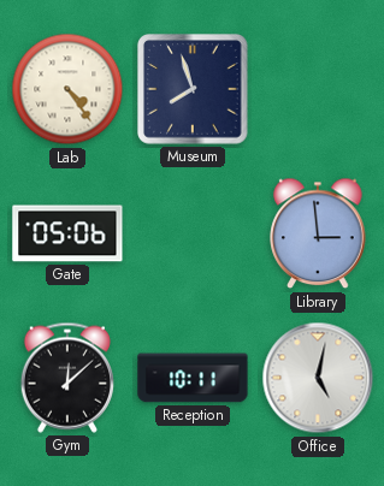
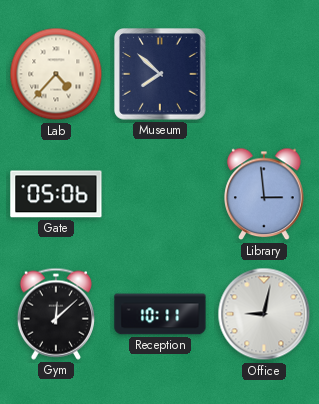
Lab: 4:24 -> 4:37 (56, 74)
Museum: 7:57 -> 7:52 (161, 75)
Office: 5:02 -> 9:02 (264, 314)
